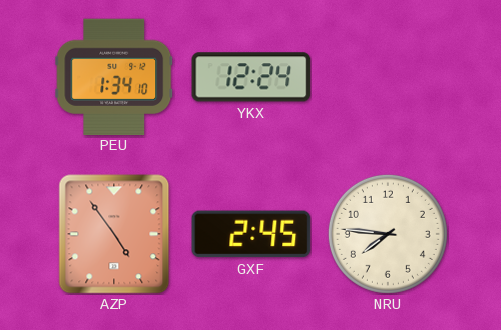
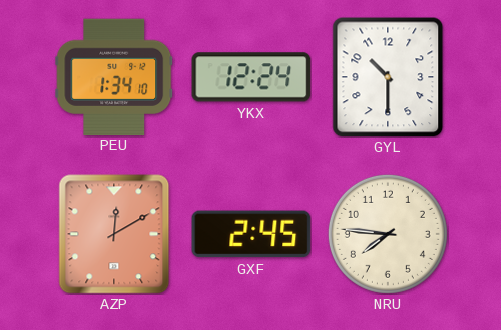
GYL: none -> 10:30 (388, 77)
AZP: 4:54 -> 12:10 (114, 234)
